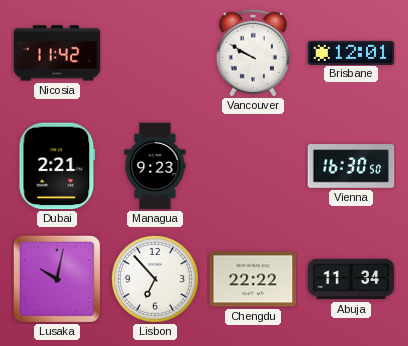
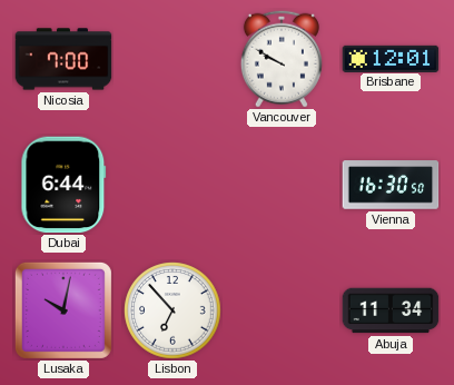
Nicosia: 11:42 -> 7:00 (63, 59)
Dubai: 2:21 -> 6:44 (63, 185)
Managua: 9:23 -> none (155, 166)
Chengdu: 22:22 -> none (253, 279)
